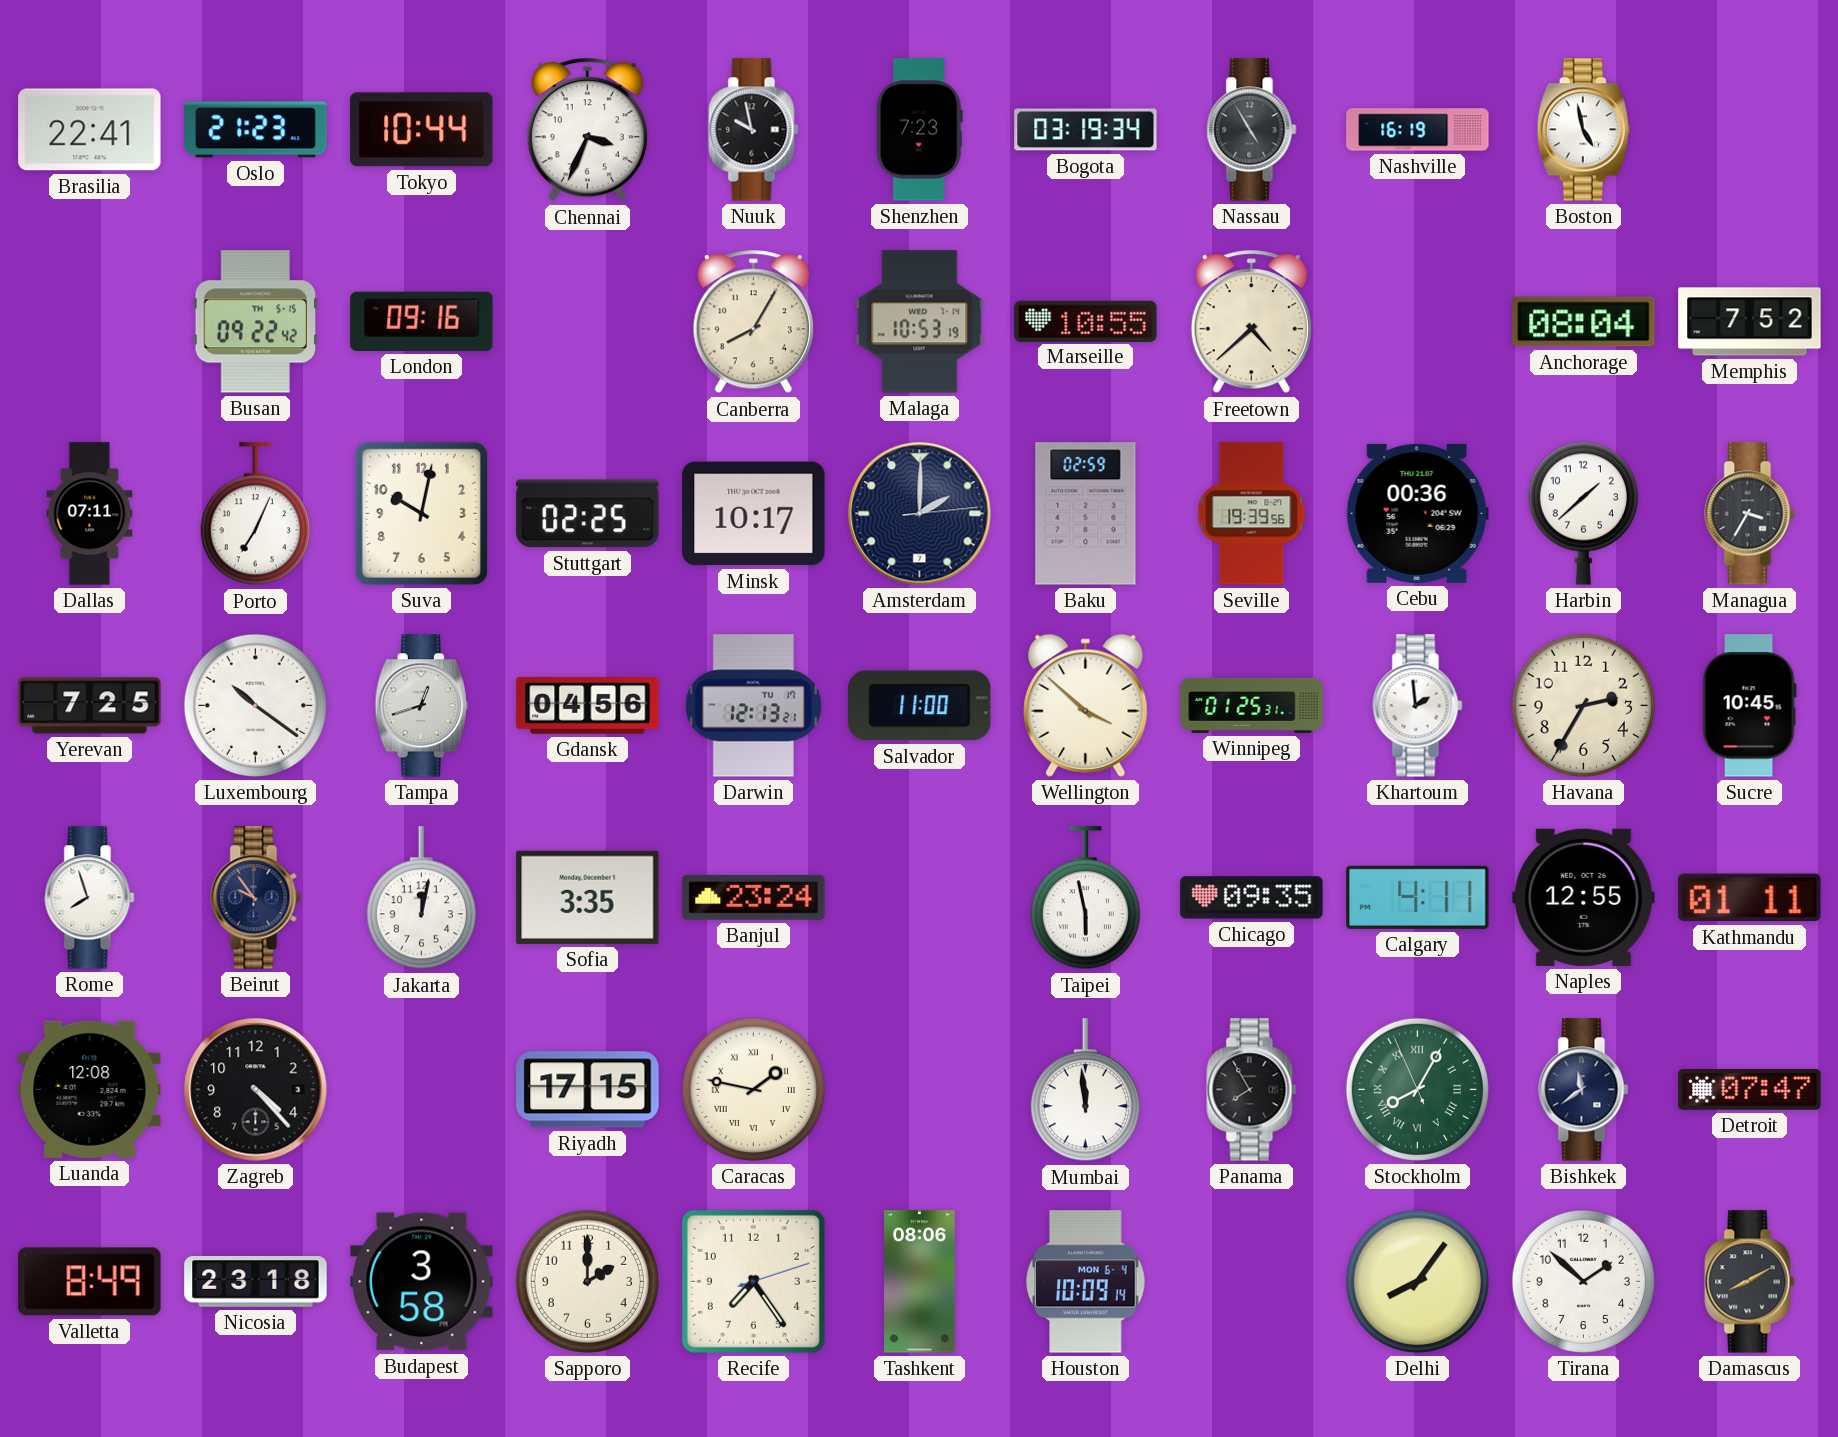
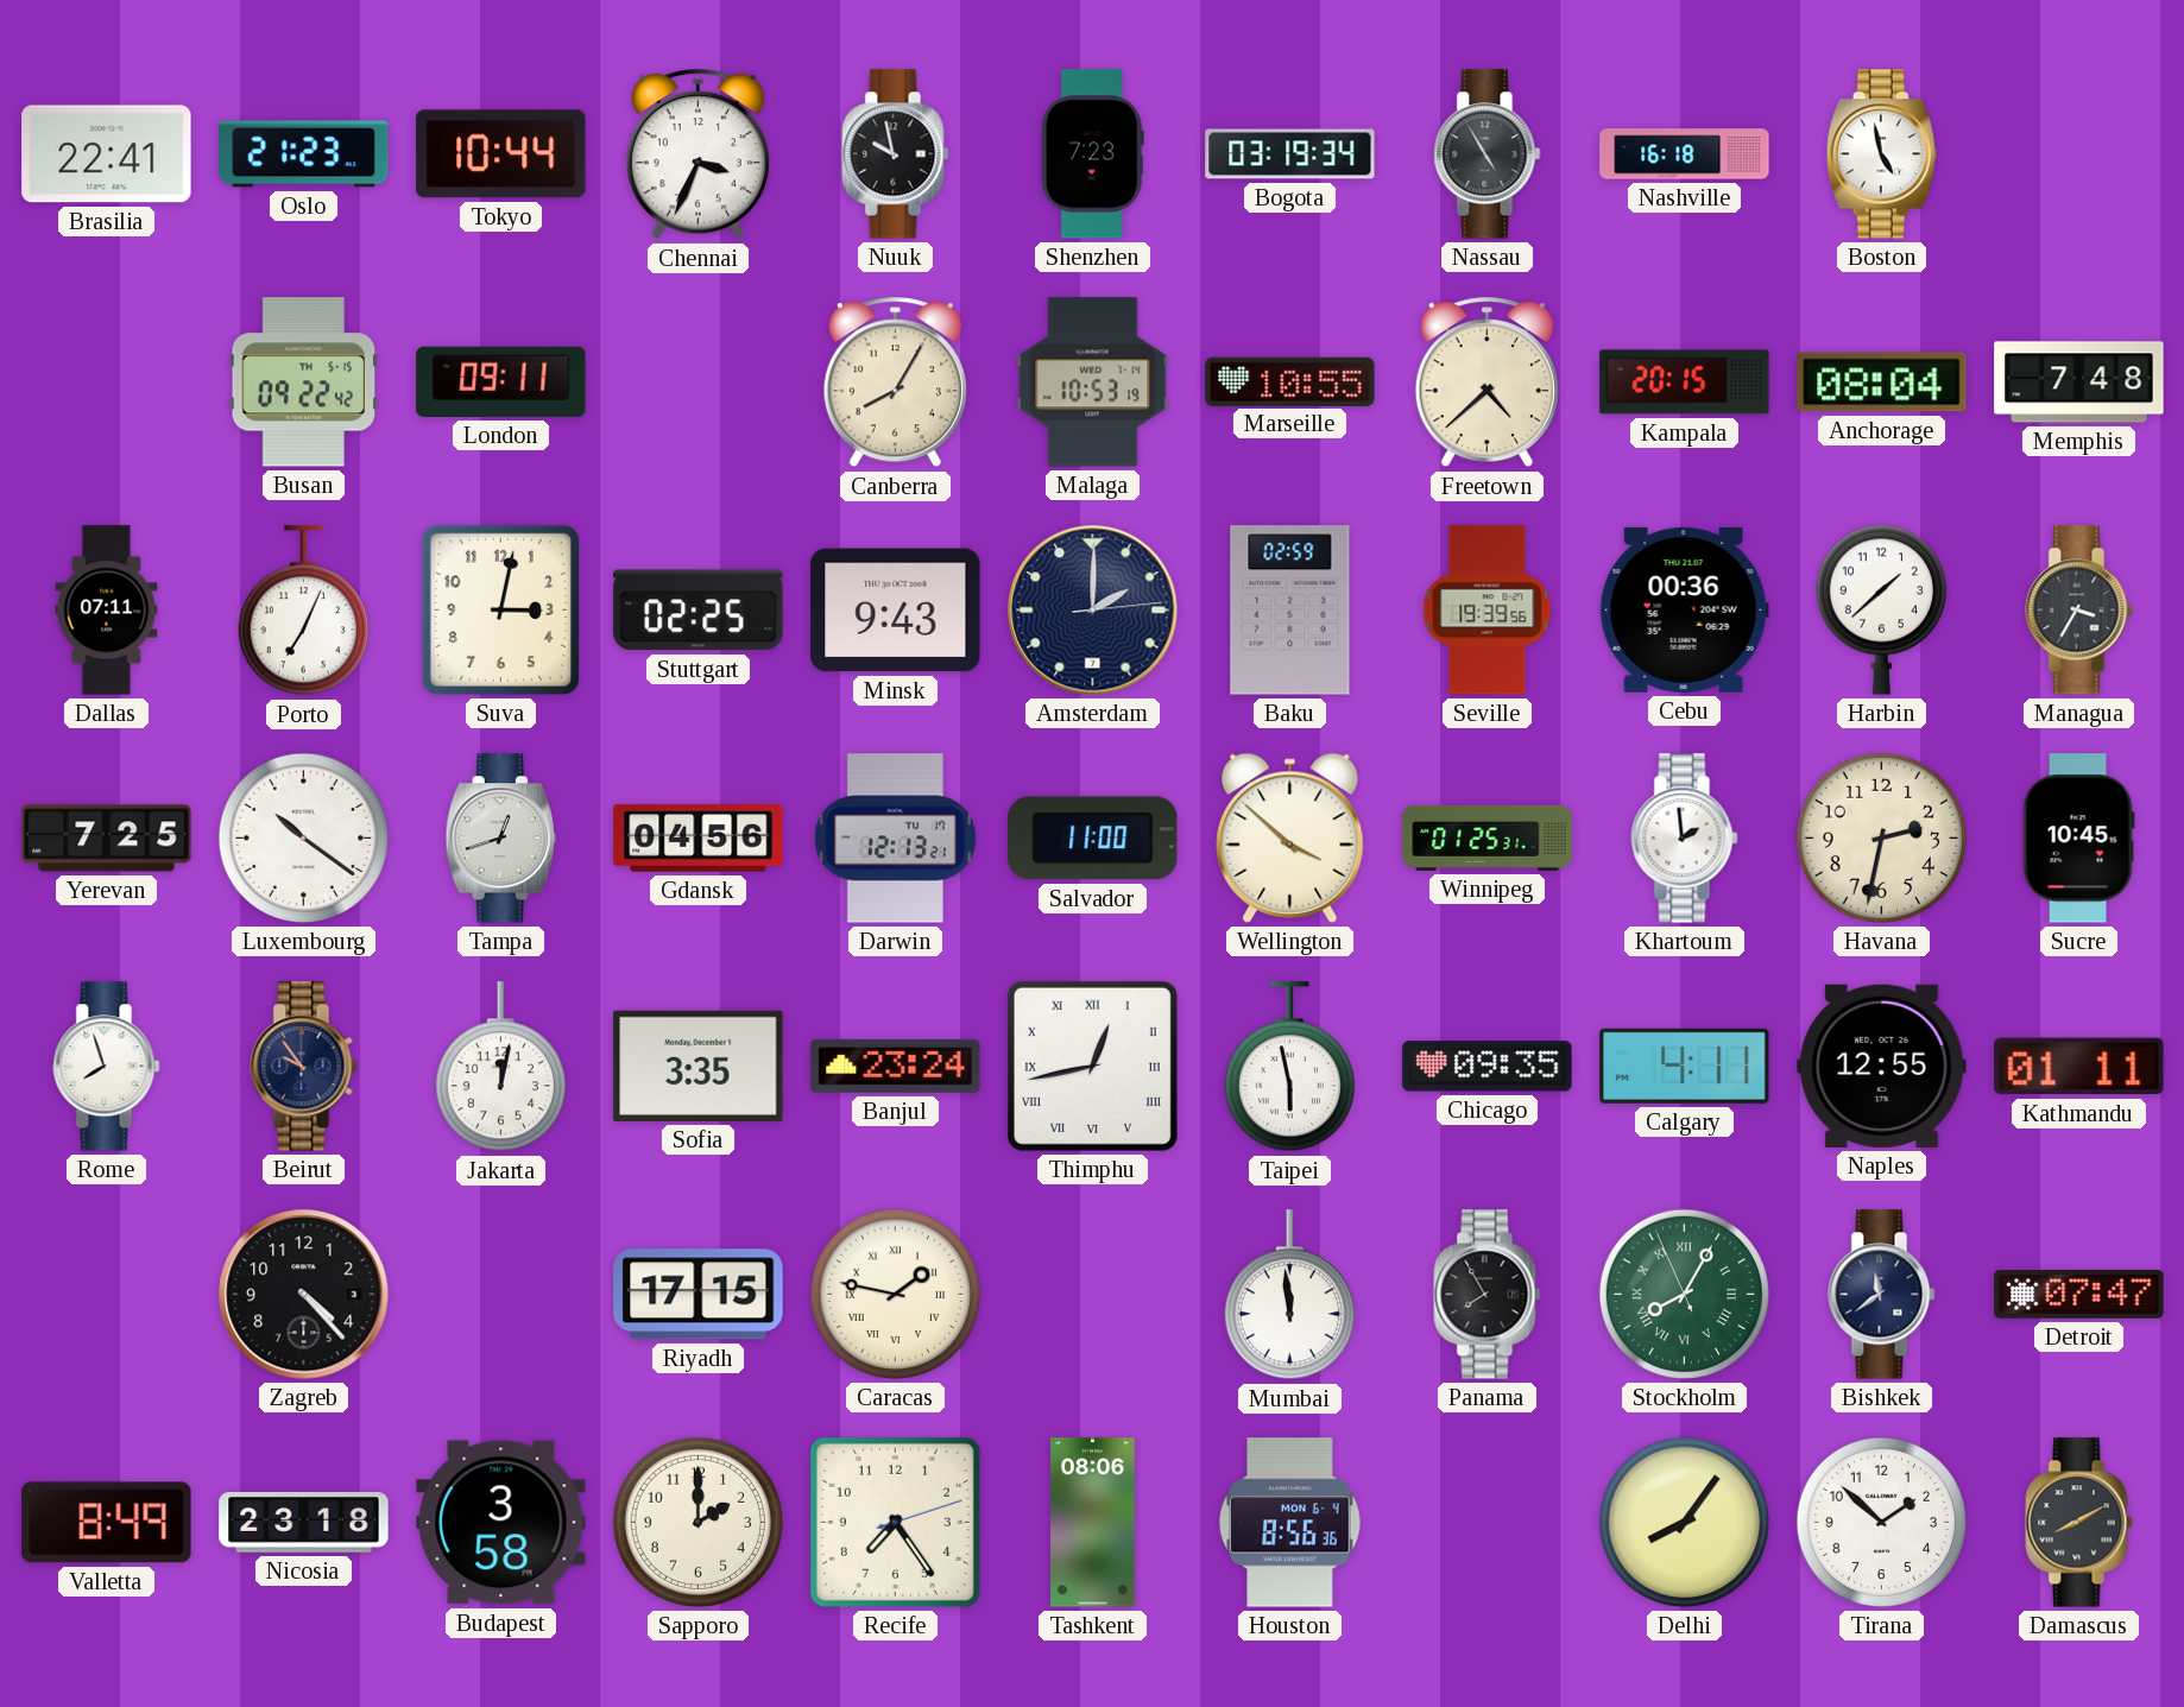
Nashville: 16:19 -> 16:18 (1685, 154)
London: 09:16 -> 09:11 (501, 381)
Kampala: none -> 20:15 (1685, 383)
Memphis: 7:52 -> 7:48 (2079, 383)
Suva: 10:02 -> 3:02 (500, 609)
Minsk: 10:17 -> 9:43 (896, 611)
Havana: 2:35 -> 2:32 (1881, 837)
Thimphu: none -> 12:43 (1092, 1066)
Luanda: 12:08 -> none (90, 1089)
Houston: 10:09 -> 8:56 (1290, 1523)
